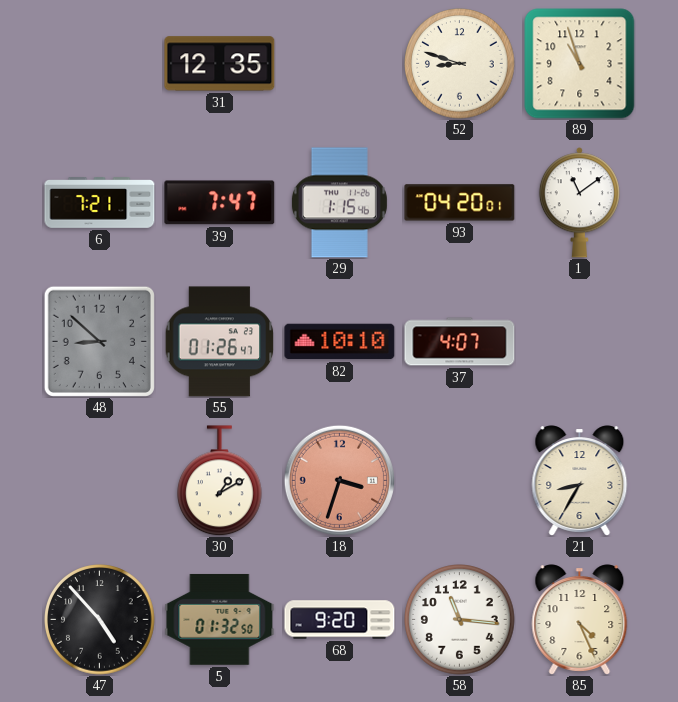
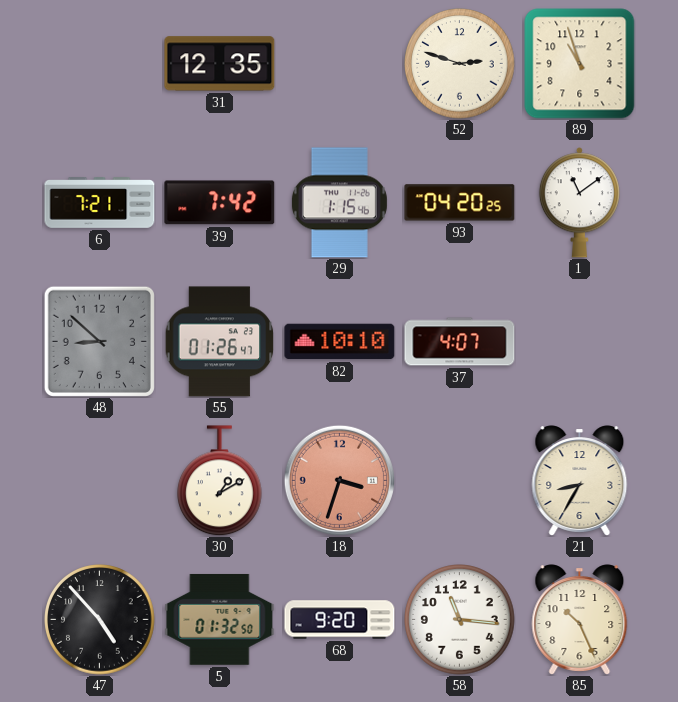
52: 8:48 -> 2:48 (460, 64)
39: 7:47 -> 7:42 (220, 203)
93: 04:20:01 -> 04:20:25 (460, 203)
85: 4:26 -> 10:26 (580, 620)
